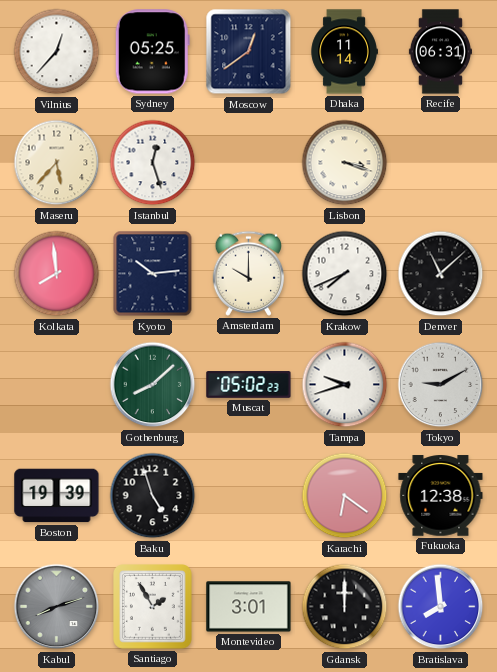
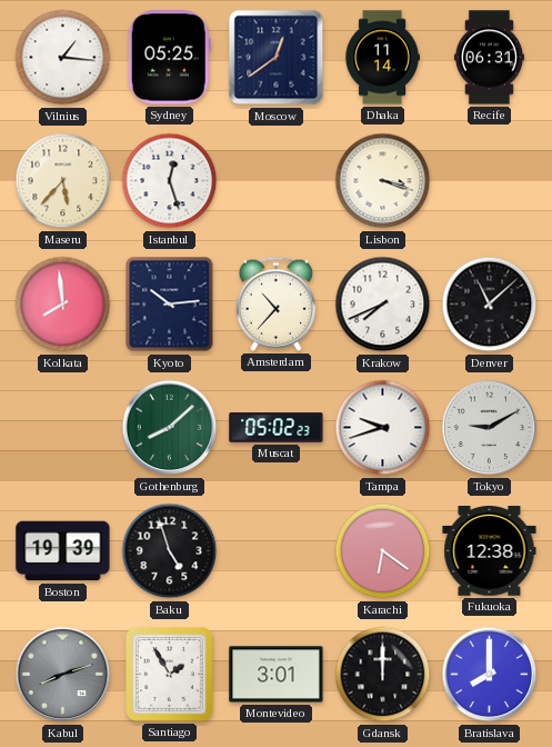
Vilnius: 12:37 -> 1:16 (63, 58)
Amsterdam: 10:00 -> 10:37 (277, 303)
Bratislava: 7:59 -> 8:00 (490, 675)
